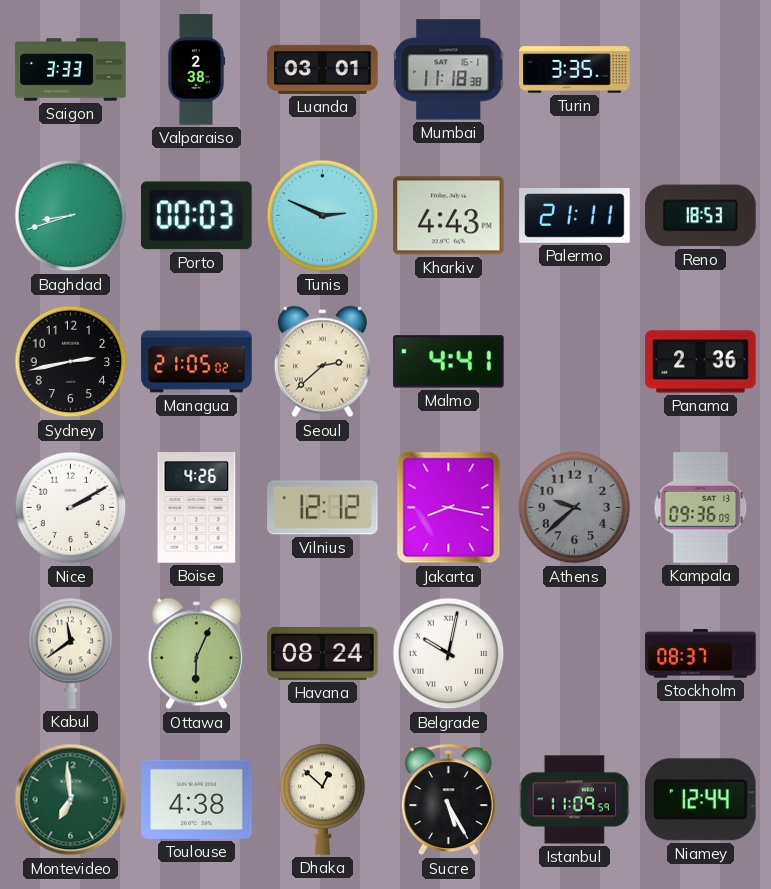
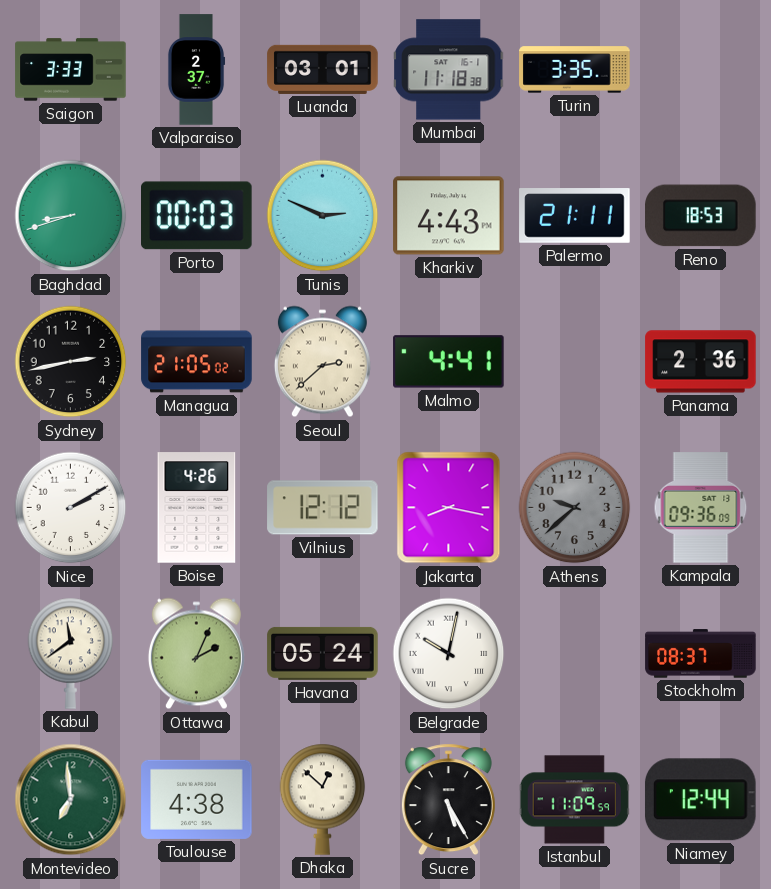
Valparaiso: 2:38 -> 2:37 (196, 70)
Ottawa: 6:04 -> 2:04 (196, 654)
Havana: 08:24 -> 05:24 (323, 653)
